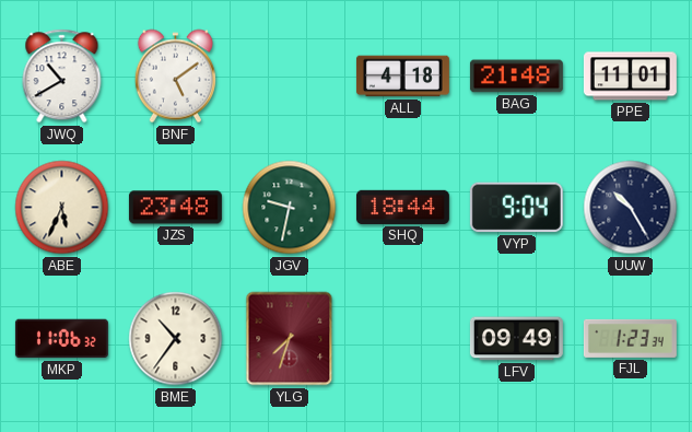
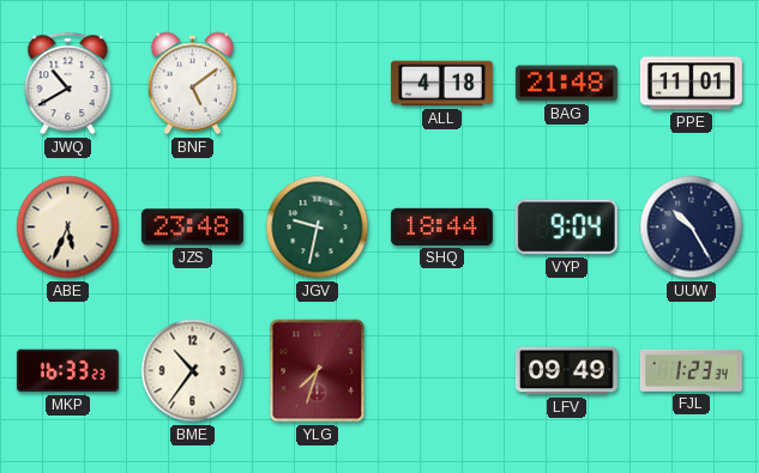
MKP: 11:06 -> 16:33 (67, 371)
